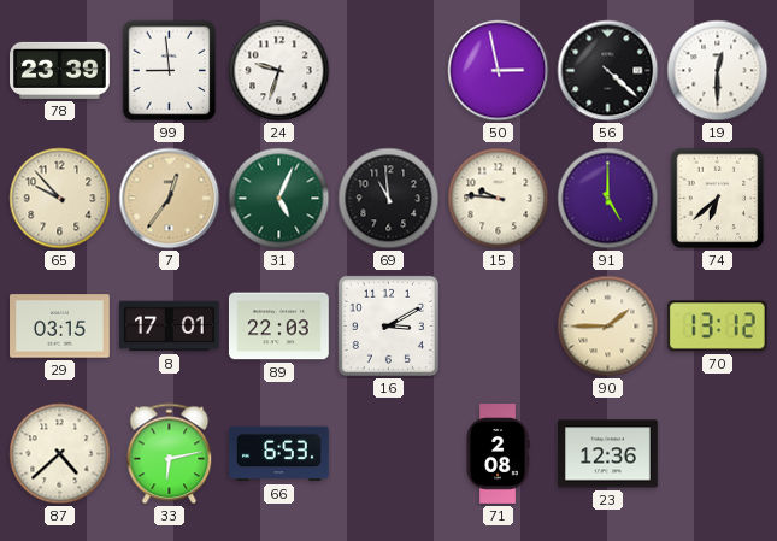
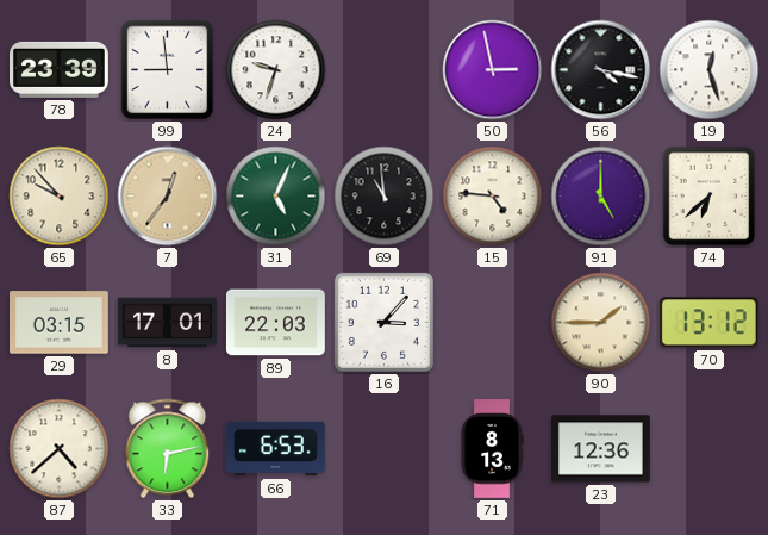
56: 4:22 -> 4:17 (601, 70)
19: 12:30 -> 12:27 (710, 70)
15: 9:46 -> 4:46 (493, 197)
16: 3:10 -> 3:07 (383, 322)
71: 2:08 -> 8:13 (492, 449)
